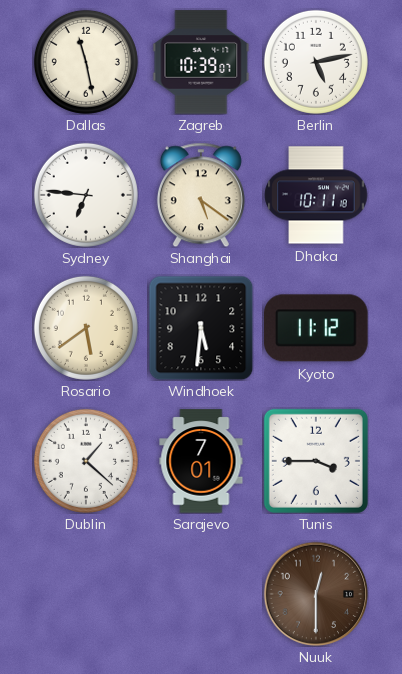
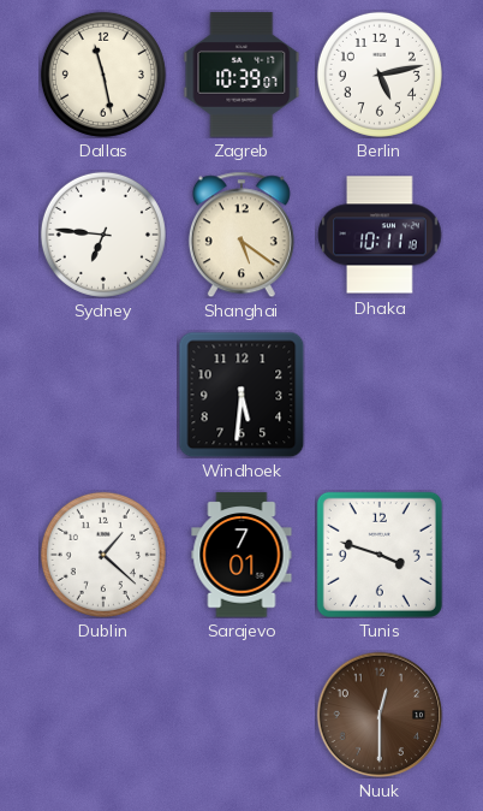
Rosario: 5:39 -> none (86, 328)
Kyoto: 11:12 -> none (316, 328)
Tunis: 3:45 -> 3:48 (380, 555)
